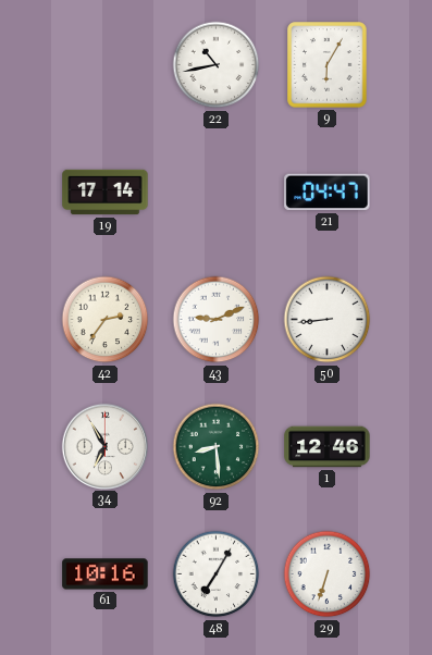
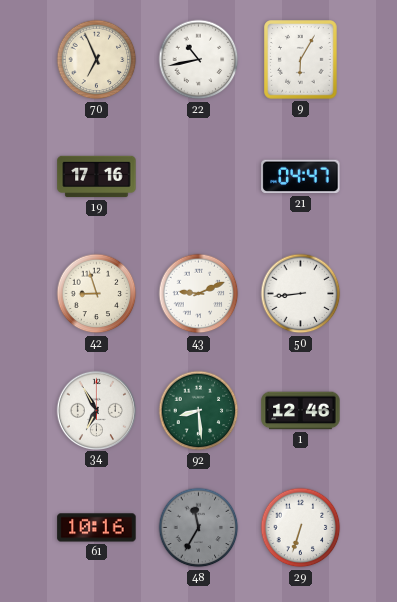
70: none -> 6:56 (97, 60)
19: 17:14 -> 17:16 (97, 177)
42: 2:36 -> 8:57 (97, 294)
48: 7:05 -> 11:35 (199, 528)
48 dial: white -> grey (199, 528)
